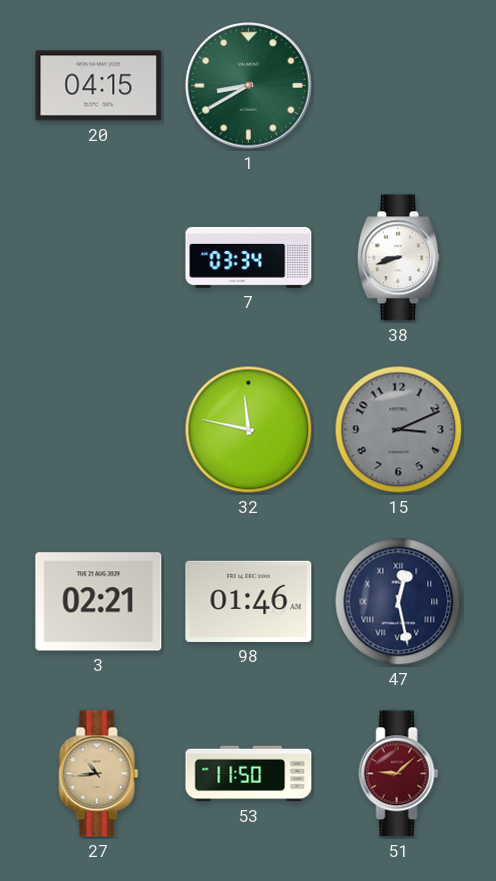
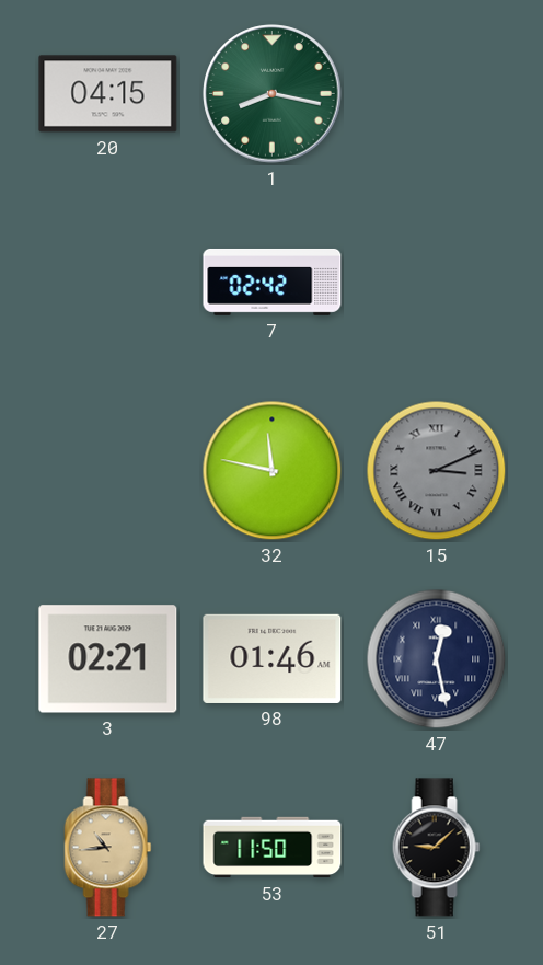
1: 8:40 -> 8:17 (273, 94)
7: 03:34 -> 02:42 (273, 282)
38: 8:42 -> none (398, 258)
15 numerals: Arabic -> Roman (437, 471)
51 dial: burgundy -> black (437, 848)
